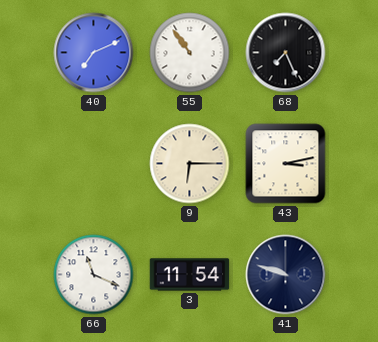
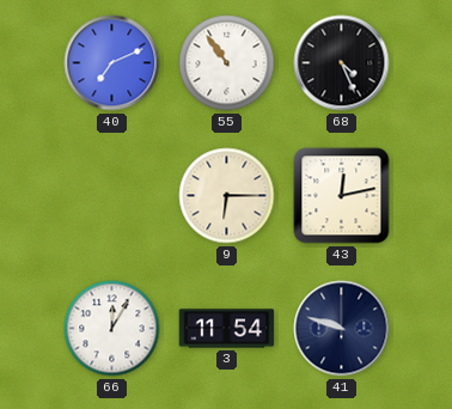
68: 7:26 -> 4:26 (342, 63)
43: 3:13 -> 12:13 (342, 196)
66: 11:19 -> 12:05 (112, 329)
